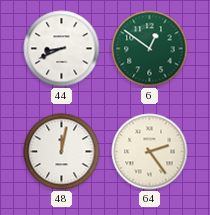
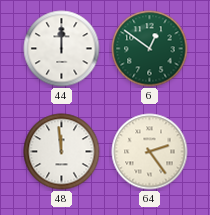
44: 8:41 -> 12:00 (62, 49)
48: 12:02 -> 11:59 (62, 152)
